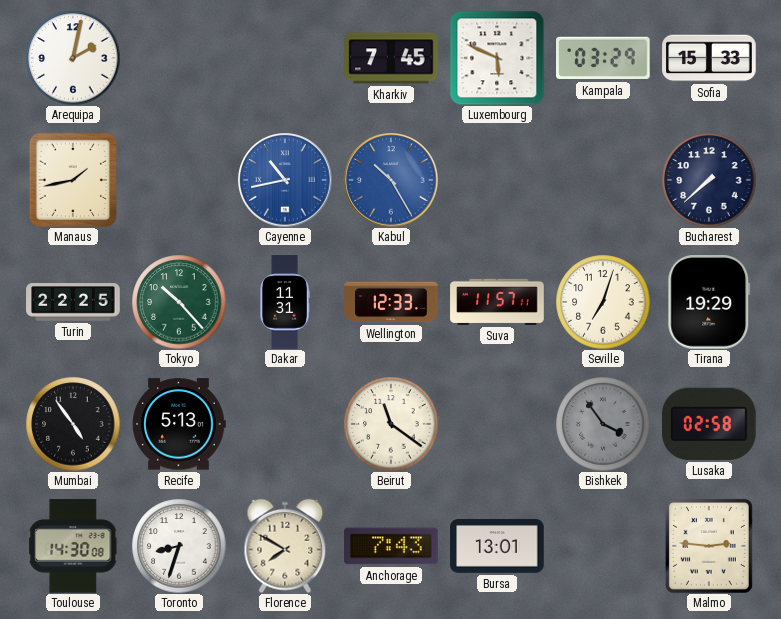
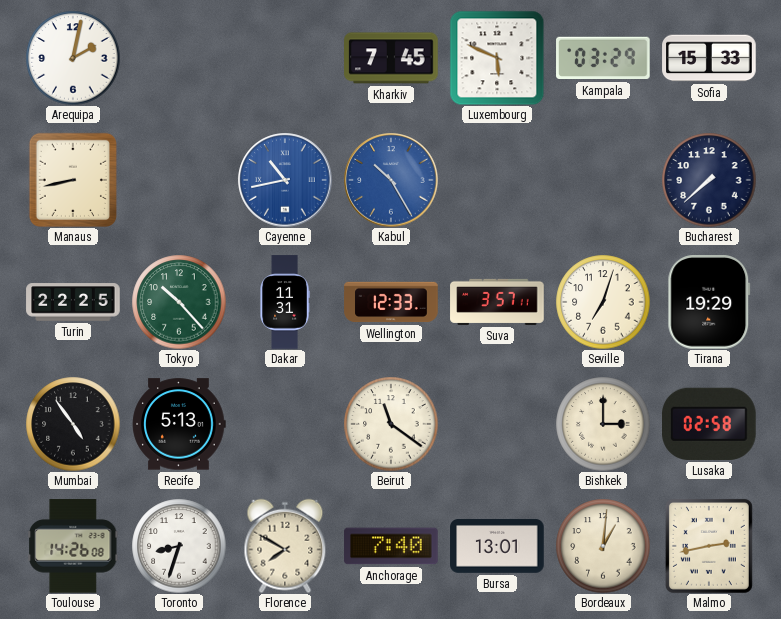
Manaus: 1:43 -> 8:43 (73, 180)
Suva: 11:57 -> 3:57 (497, 302)
Bishkek: 3:54 -> 3:00 (603, 424)
Bishkek dial: grey -> cream (603, 424)
Toulouse: 14:30 -> 14:26 (73, 546)
Anchorage: 7:43 -> 7:40 (391, 546)
Bordeaux: none -> 1:01 (603, 546)
Malmo: 2:46 -> 2:43 (709, 546)
